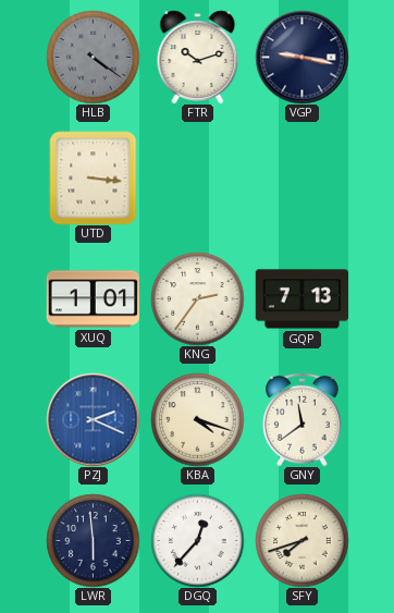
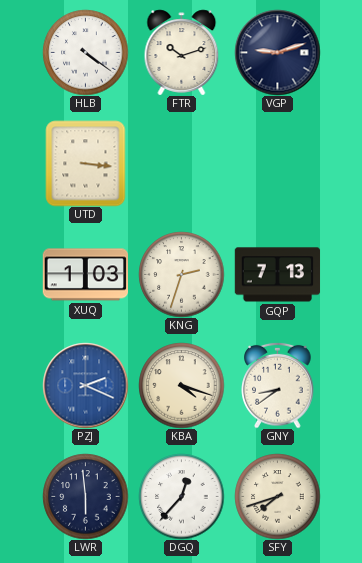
HLB dial: grey -> white (85, 52)
VGP: 9:17 -> 9:12 (277, 52)
XUQ: 1:01 -> 1:03 (85, 275)
KNG: 2:36 -> 2:33 (181, 274)
GNY: 11:39 -> 8:39 (278, 385)
